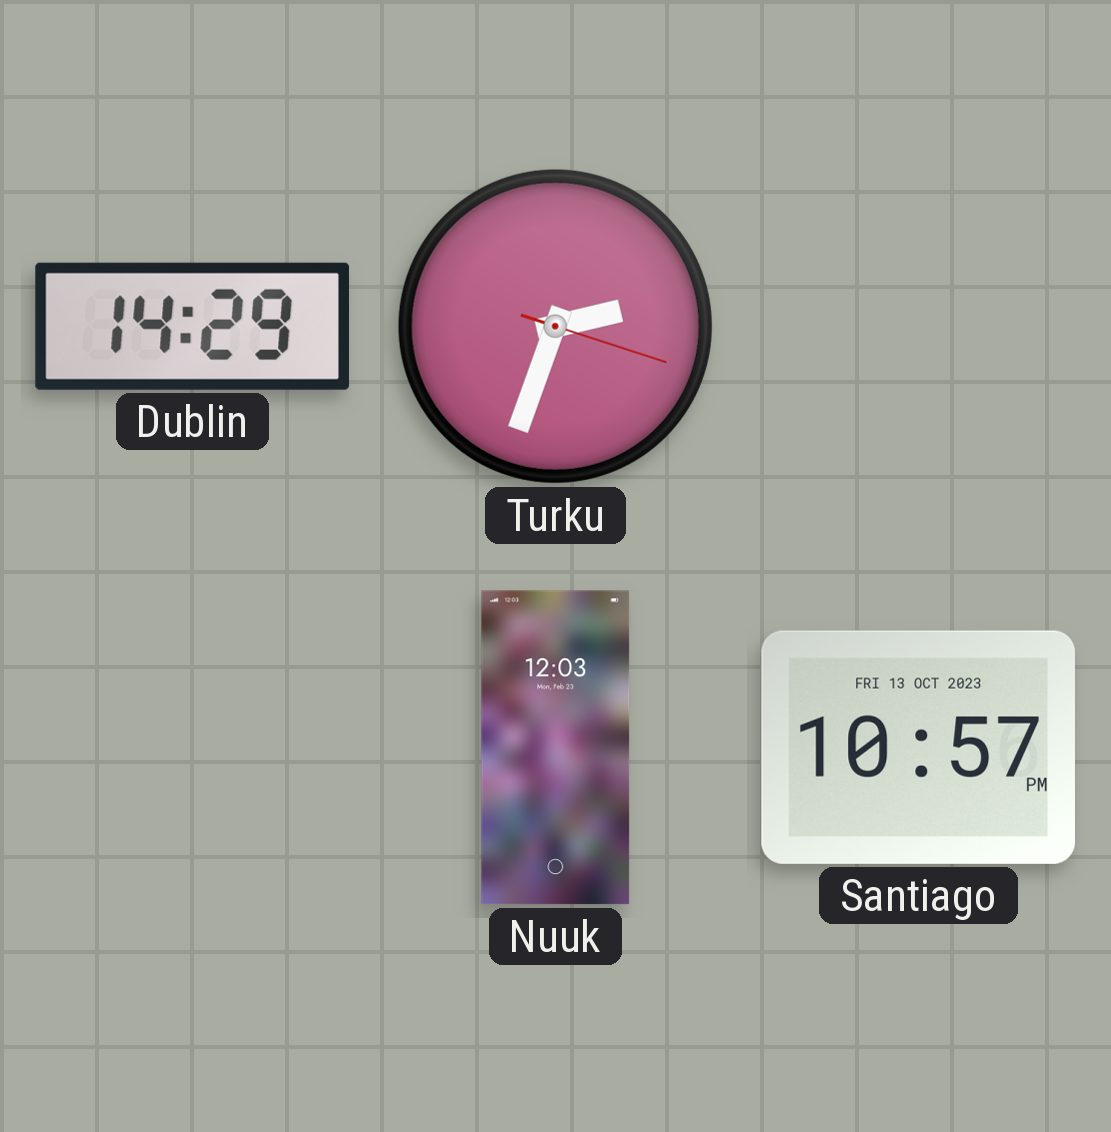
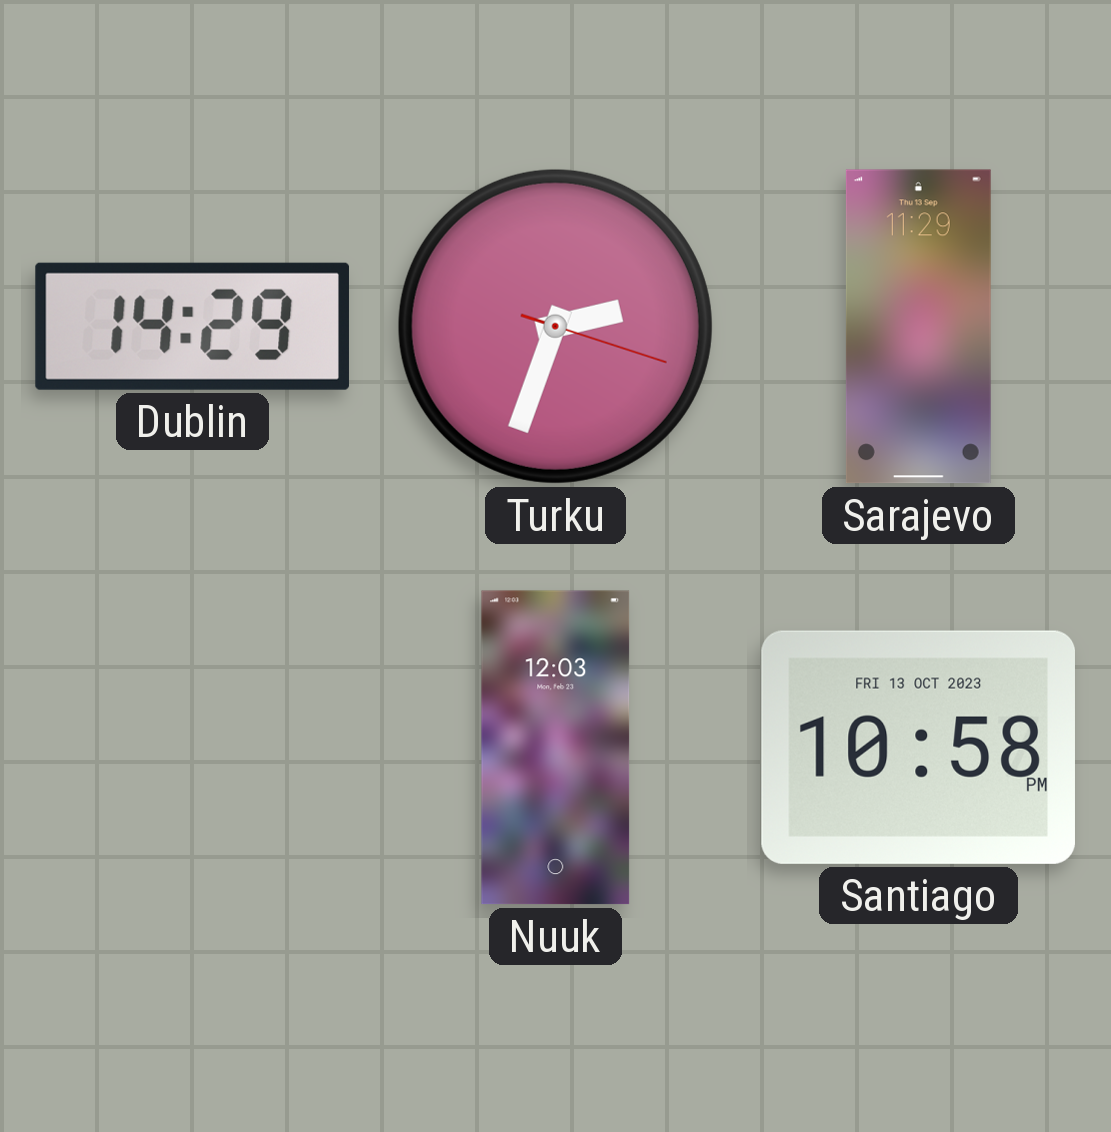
Sarajevo: none -> 11:29 (918, 327)
Santiago: 10:57 -> 10:58 (918, 747)
